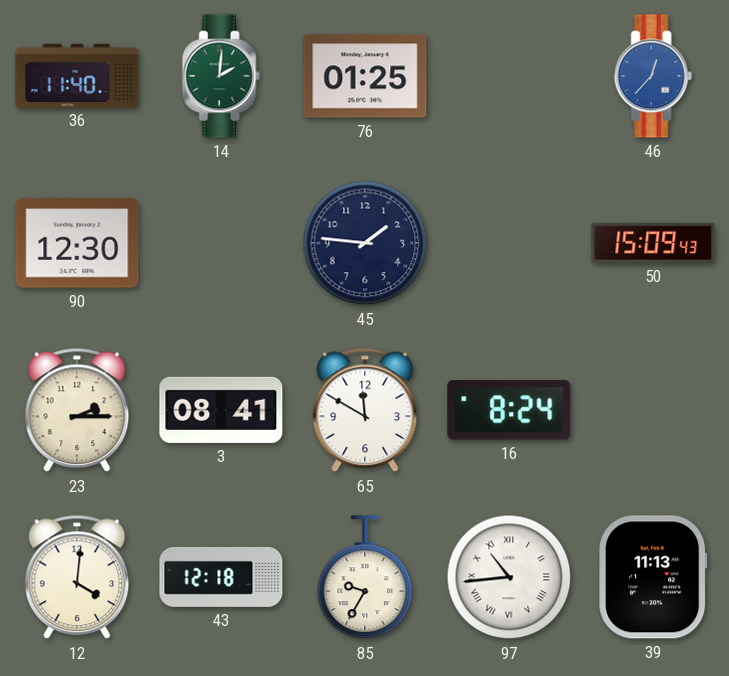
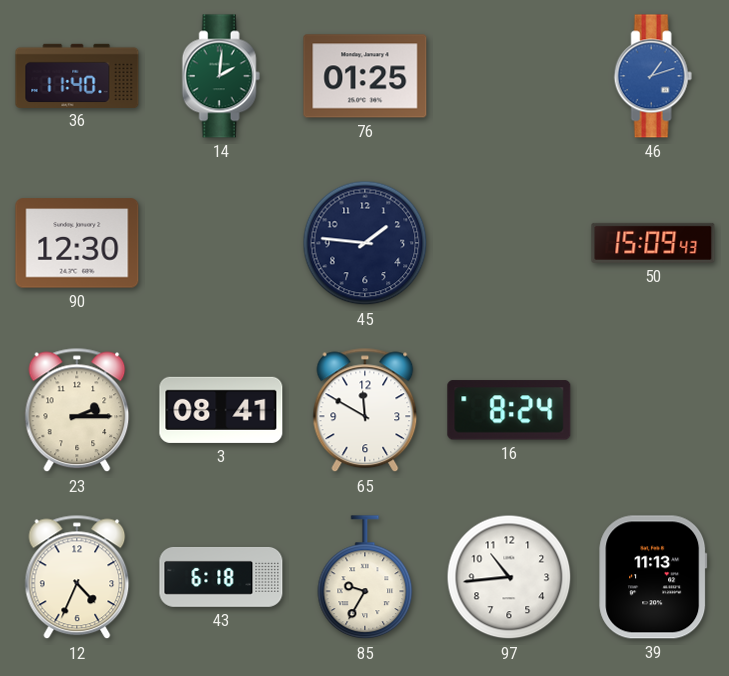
46: 12:37 -> 1:12 (653, 76)
12: 4:01 -> 4:34 (77, 577)
43: 12:18 -> 6:18 (221, 577)
97 numerals: Roman -> Arabic (509, 577)
